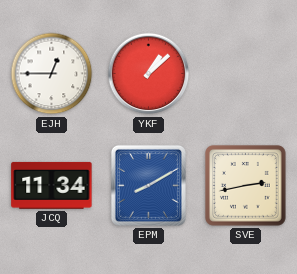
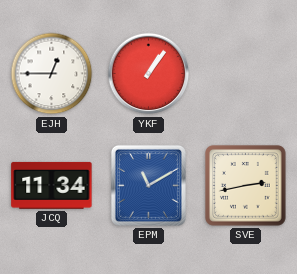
YKF: 1:08 -> 1:06 (149, 74)
EPM: 8:10 -> 11:10 (148, 185)
